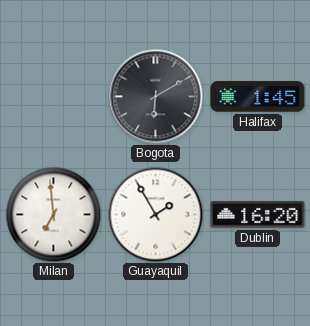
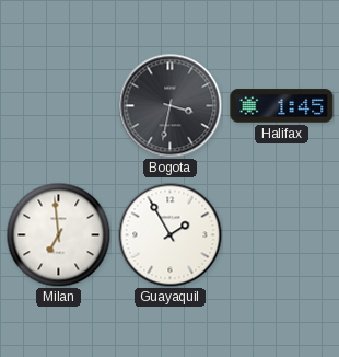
Bogota: 6:10 -> 3:32 (169, 105)
Dublin: 16:20 -> none (258, 215)
